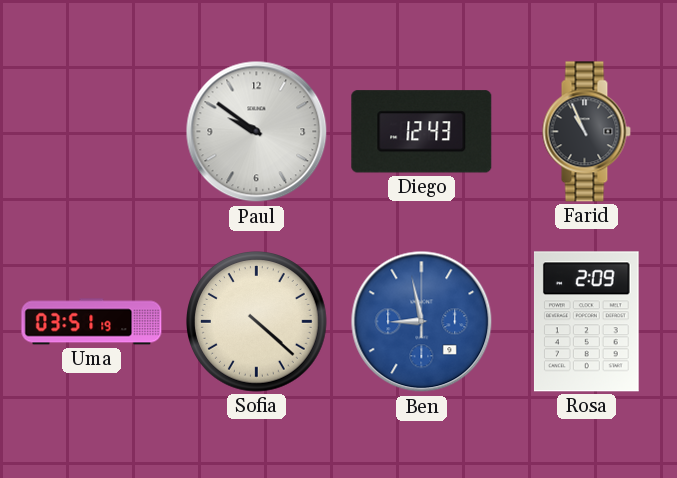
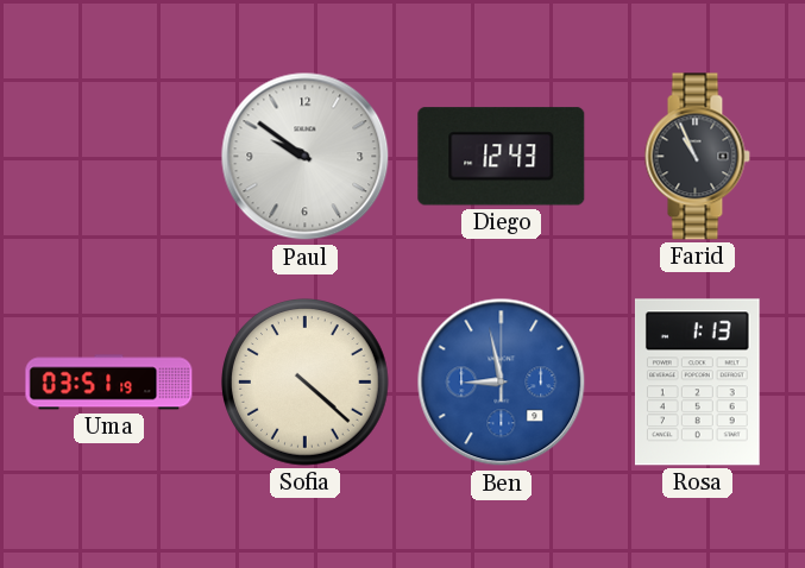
Rosa: 2:09 -> 1:13 (697, 383)
